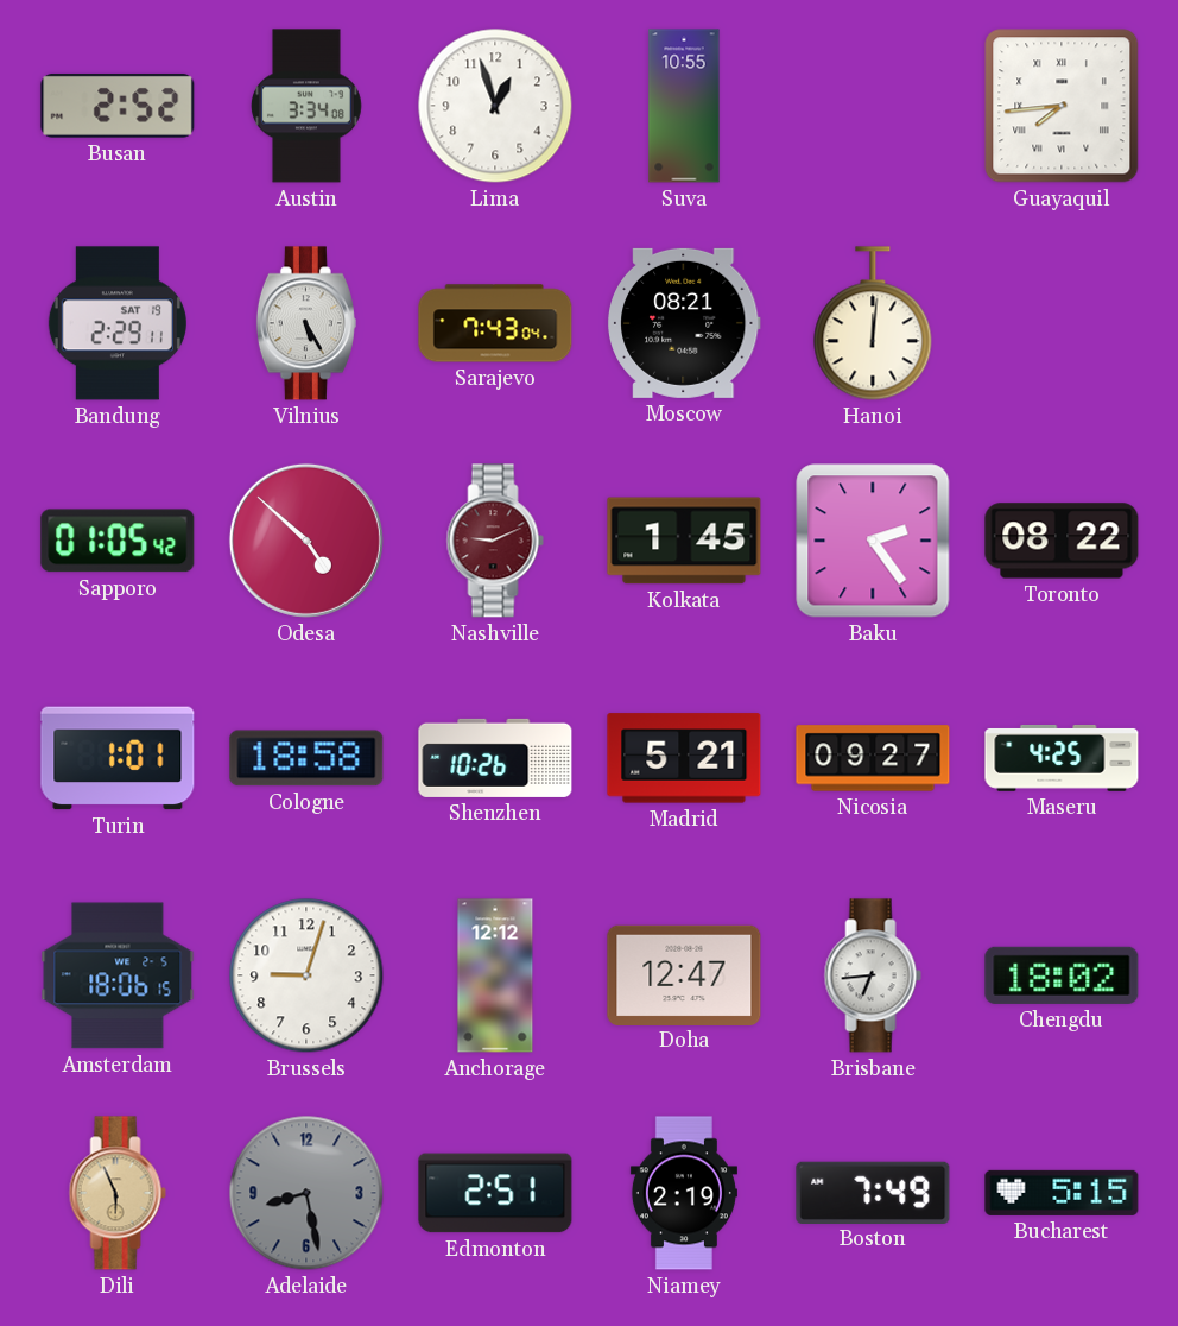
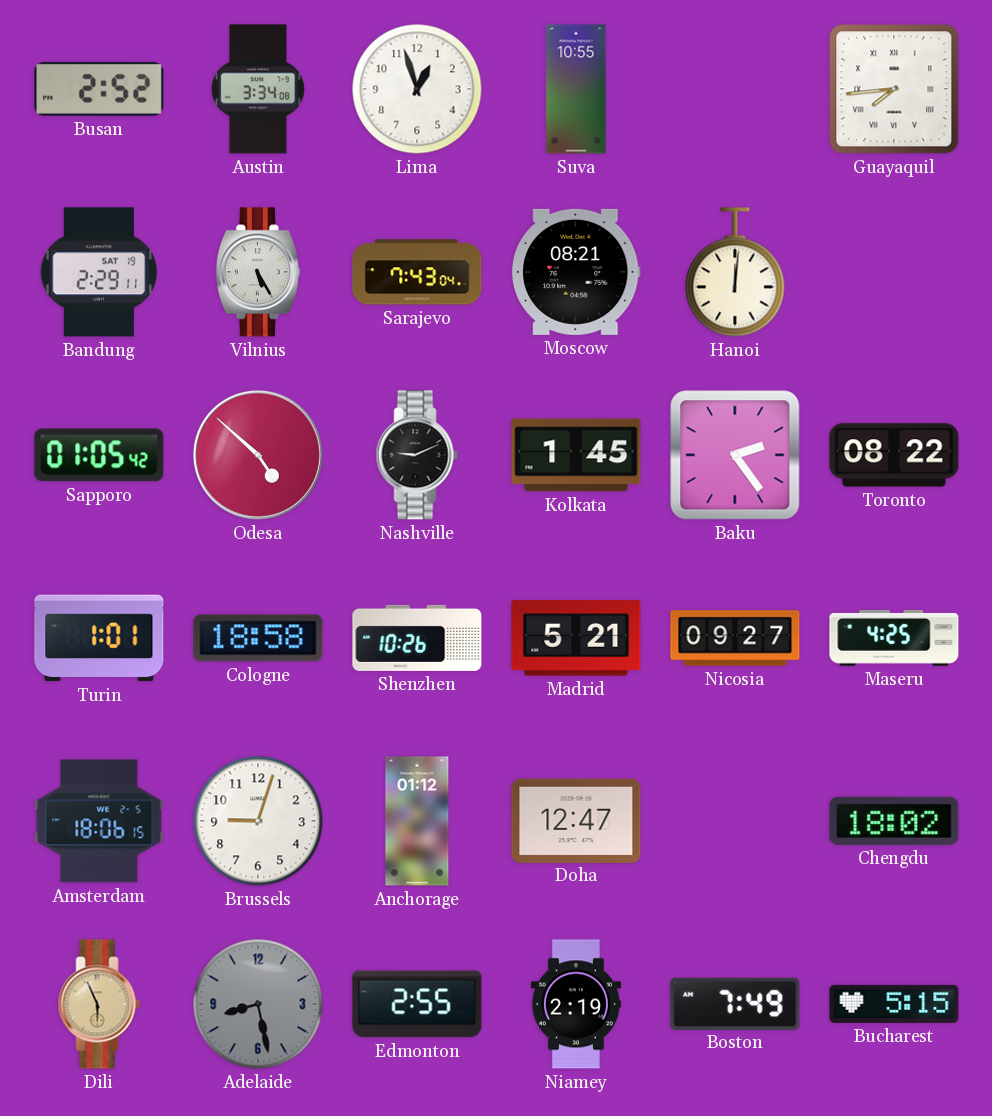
Nashville dial: burgundy -> black (417, 455)
Anchorage: 12:12 -> 01:12 (417, 821)
Brisbane: 6:44 -> none (873, 975)
Edmonton: 2:51 -> 2:55 (417, 1004)
